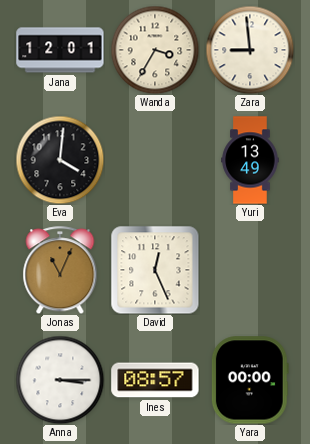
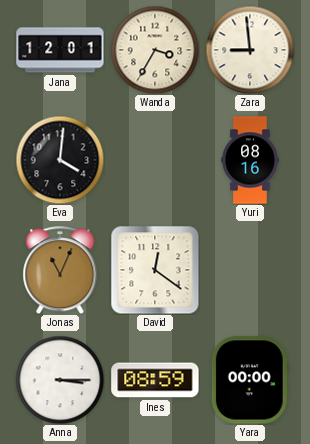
Yuri: 13:49 -> 08:16 (250, 160)
David: 12:26 -> 12:21 (155, 270)
Ines: 08:57 -> 08:59 (155, 380)
